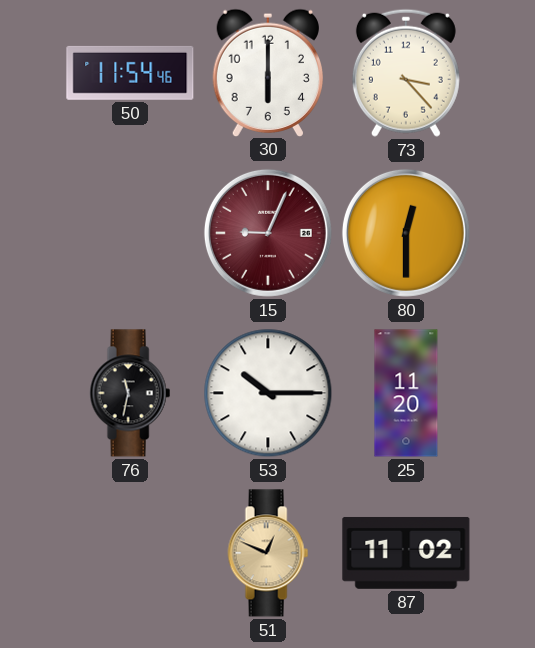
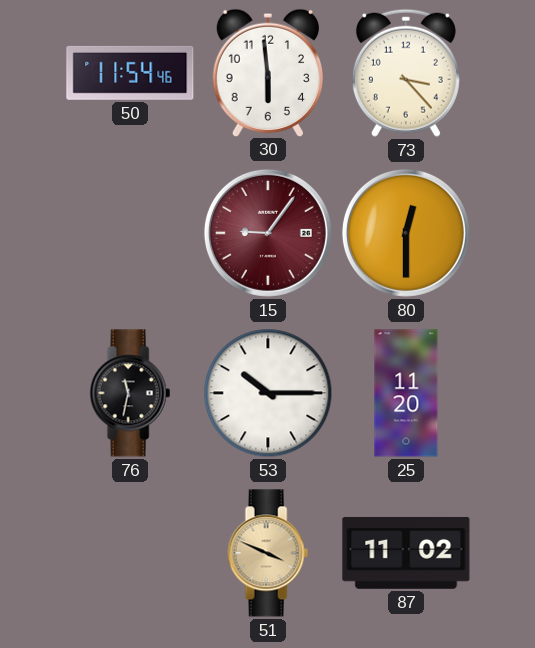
30: 6:00 -> 5:59 (267, 72)
15: 9:04 -> 9:06 (268, 233)
51: 12:49 -> 3:49 (268, 553)
